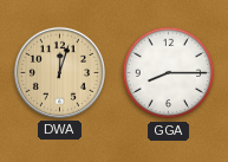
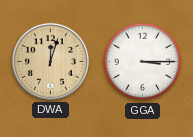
GGA: 8:15 -> 3:15 (143, 62)
